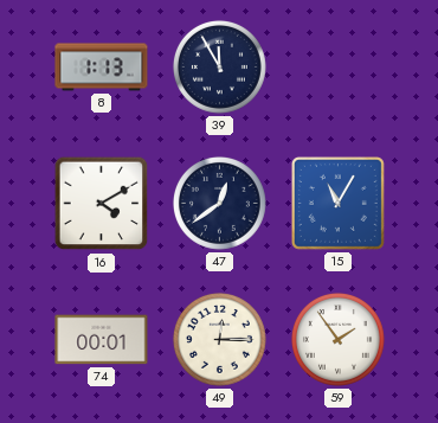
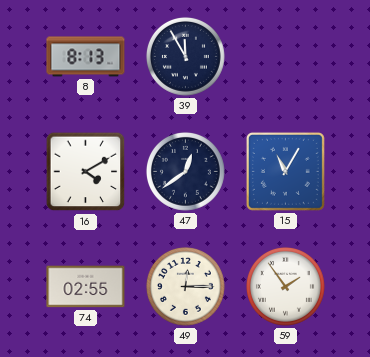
8: 1:13 -> 8:13 (86, 57)
74: 00:01 -> 02:55 (86, 287)
